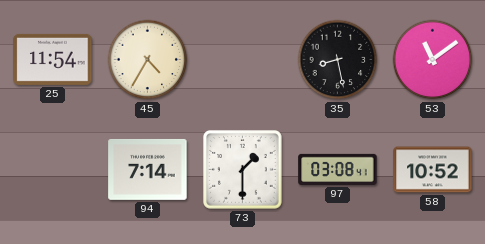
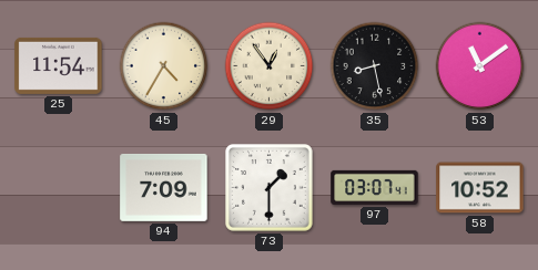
29: none -> 12:54 (270, 66)
94: 7:14 -> 7:09 (164, 187)
97: 03:08 -> 03:07 (375, 187)
